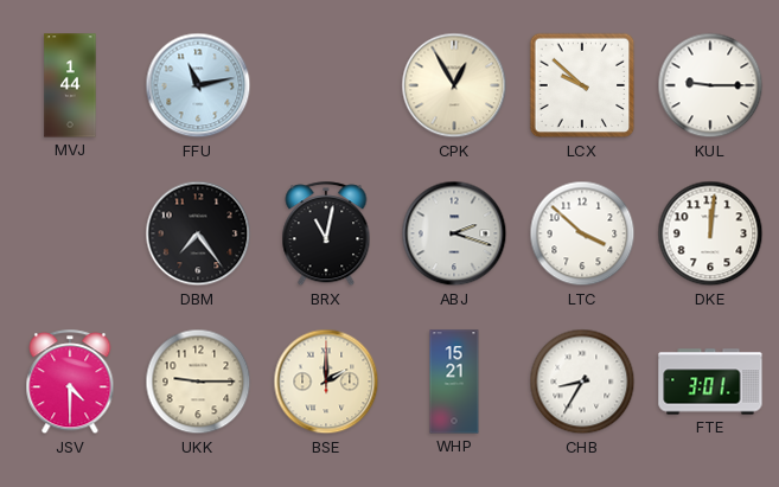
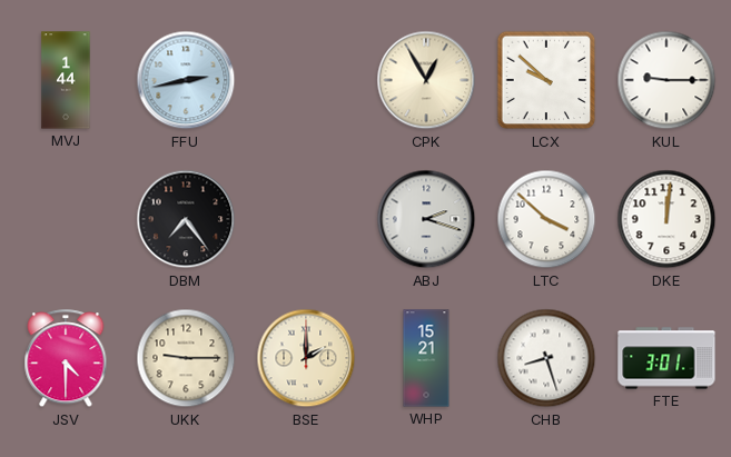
FFU: 11:13 -> 2:43 (186, 80)
BRX: 11:02 -> none (326, 235)
CHB: 8:35 -> 8:27 (546, 358)
